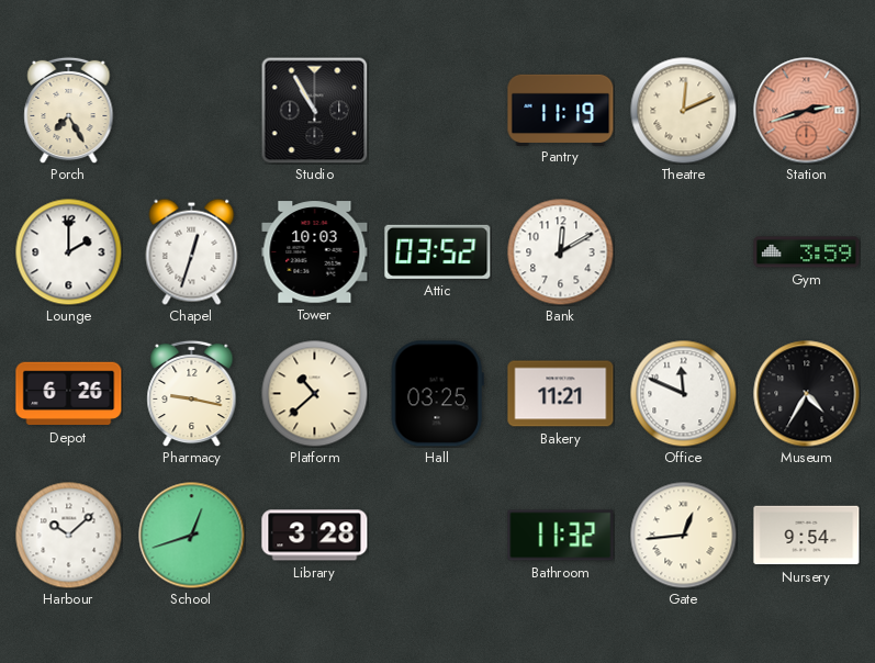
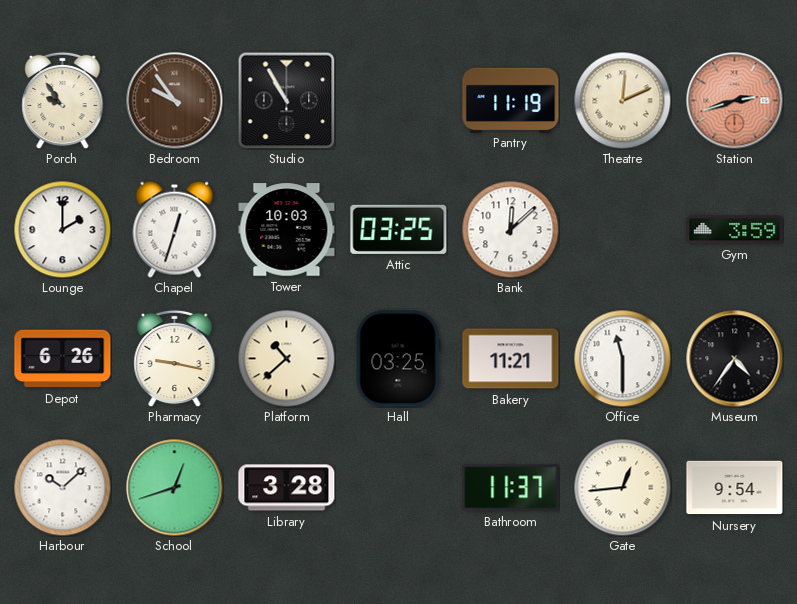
Porch: 7:25 -> 9:54 (63, 100)
Bedroom: none -> 9:54 (175, 101)
Attic: 03:52 -> 03:25 (399, 229)
Bank: 12:10 -> 12:08 (510, 229)
Office: 11:49 -> 11:30 (622, 358)
Museum: 4:35 -> 4:36 (735, 359)
Bathroom: 11:32 -> 11:37 (511, 488)
